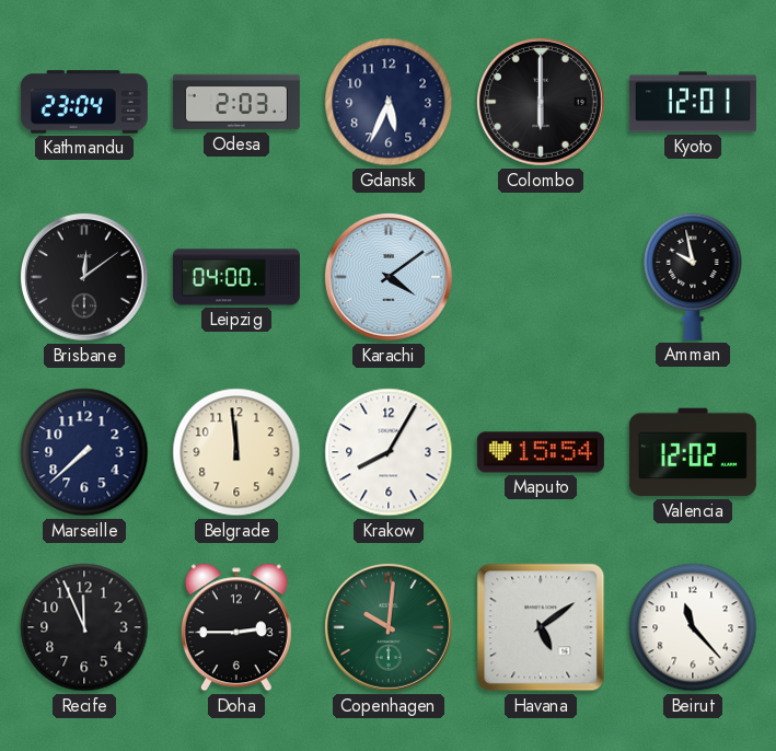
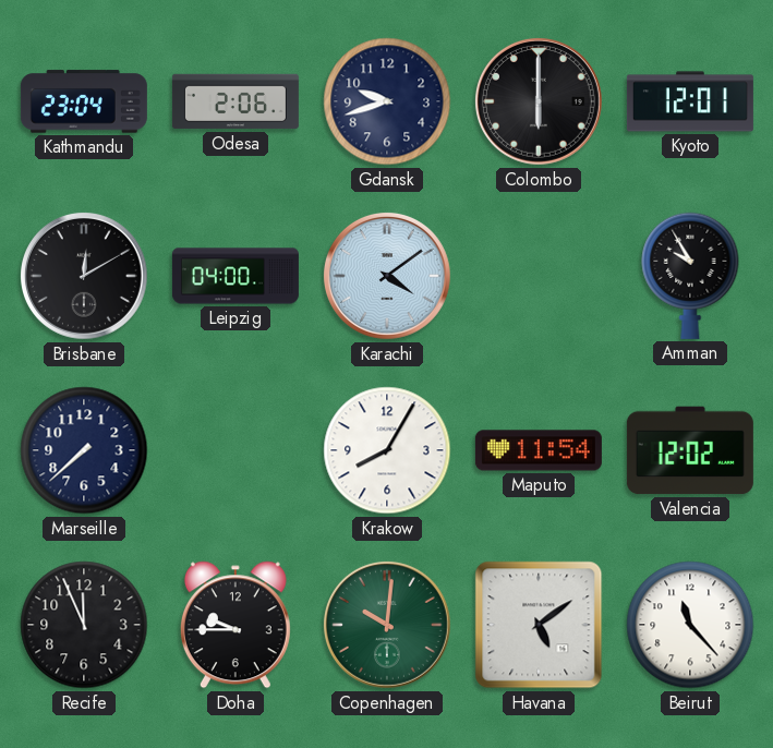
Odesa: 2:03 -> 2:06 (235, 101)
Gdansk: 5:34 -> 9:42 (387, 101)
Brisbane: 12:09 -> 12:10 (84, 276)
Amman: 9:58 -> 9:55 (690, 276)
Belgrade: 11:59 -> none (236, 452)
Maputo: 15:54 -> 11:54 (539, 450)
Doha: 2:45 -> 9:45 (235, 625)
